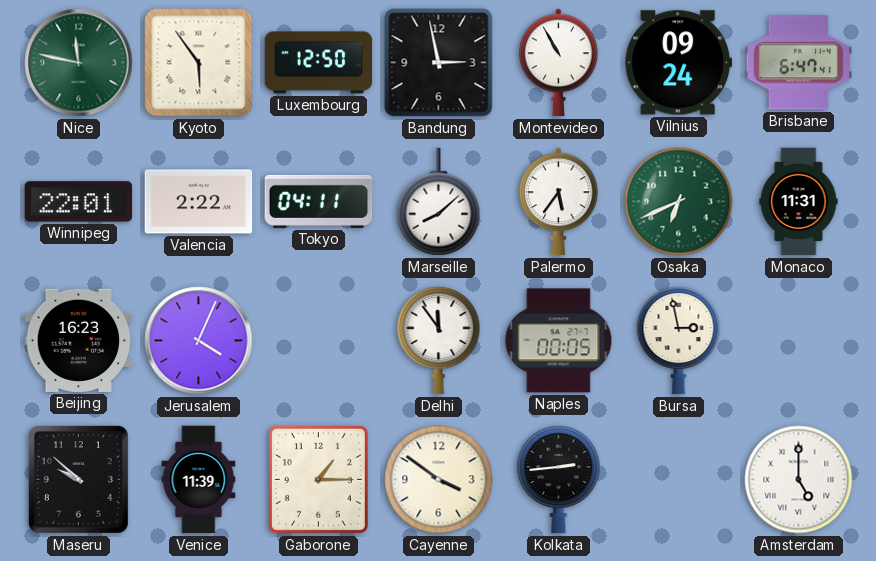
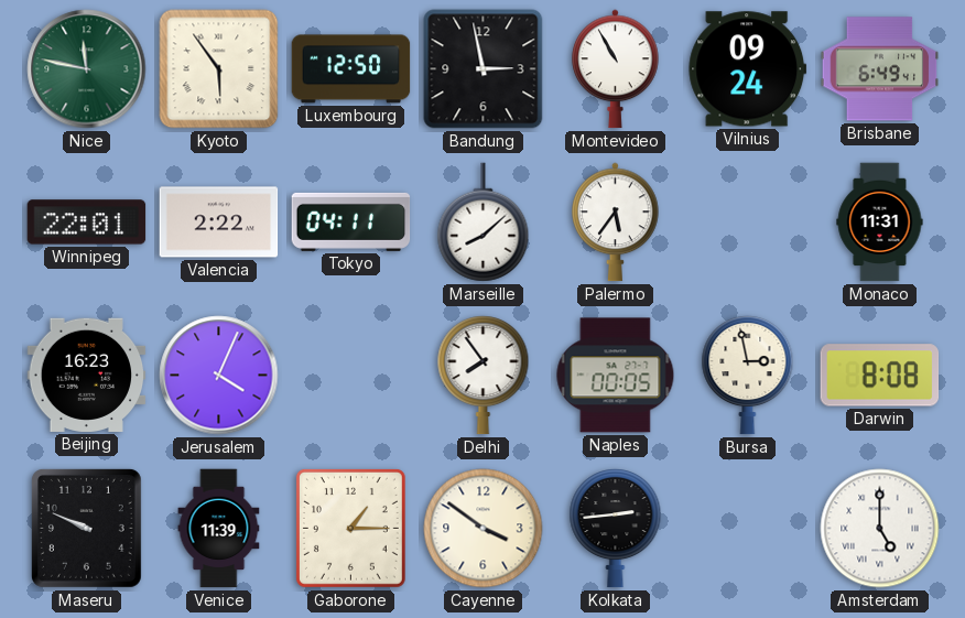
Brisbane: 6:47 -> 6:49 (880, 69)
Osaka: 6:41 -> none (679, 202)
Delhi: 11:54 -> 7:54 (484, 376)
Darwin: none -> 8:08 (880, 376)
Maseru: 9:52 -> 9:49 (86, 528)
